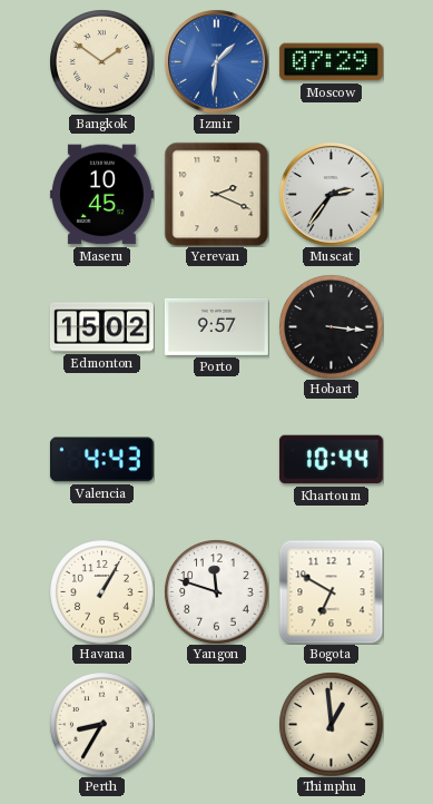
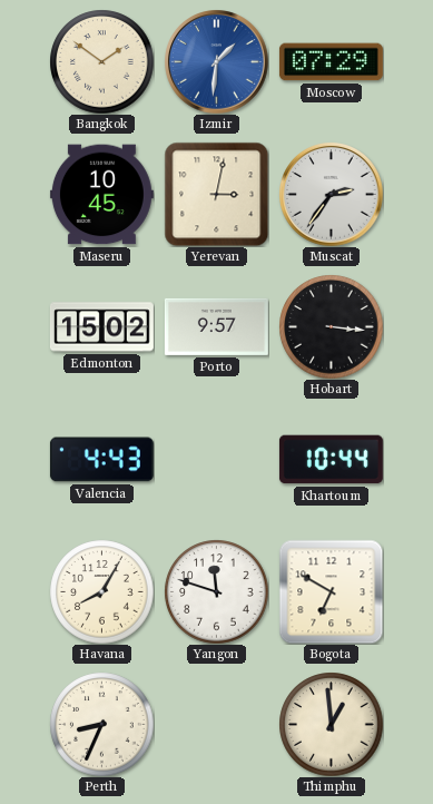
Yerevan: 2:19 -> 3:02 (216, 194)
Havana: 1:05 -> 8:05 (101, 591)
Perth: 8:35 -> 8:34 (101, 724)
